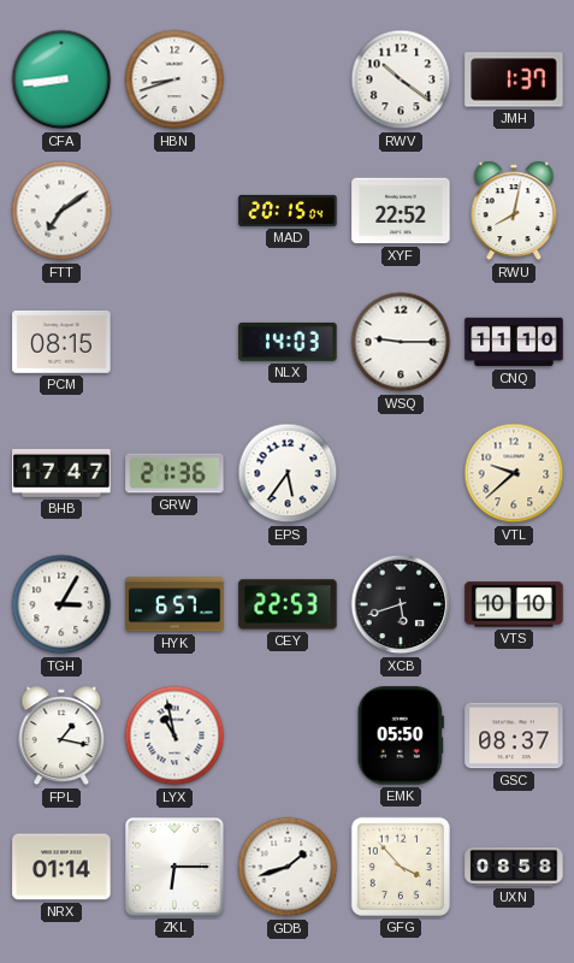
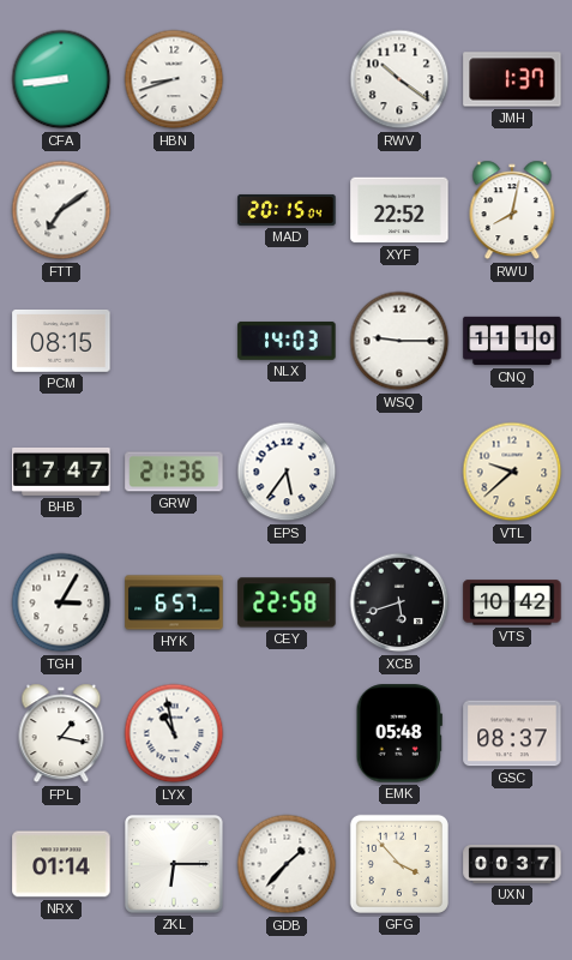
CEY: 22:53 -> 22:58 (287, 602)
VTS: 10:10 -> 10:42 (512, 602)
EMK: 05:50 -> 05:48 (399, 733)
GDB: 1:42 -> 1:37 (287, 864)
UXN: 08:58 -> 00:37 (512, 864)
